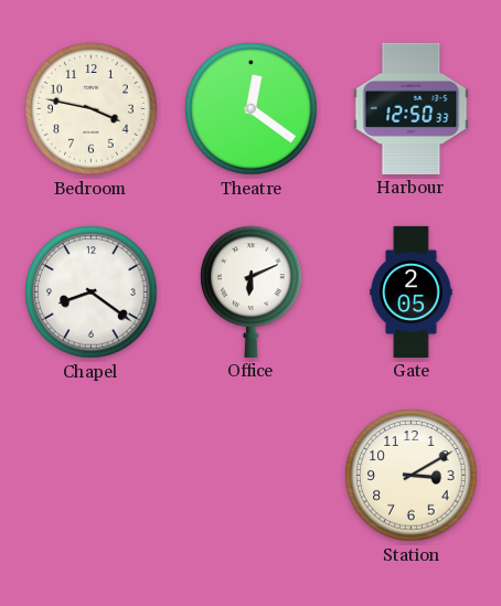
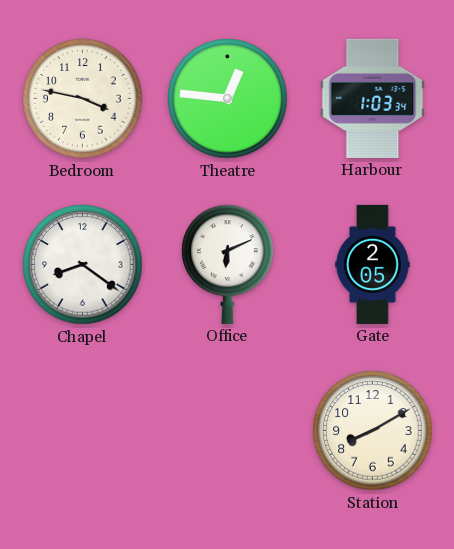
Theatre: 12:21 -> 12:46 (228, 99)
Harbour: 12:50 -> 1:03 (373, 98)
Station: 3:10 -> 8:10 (373, 431)
